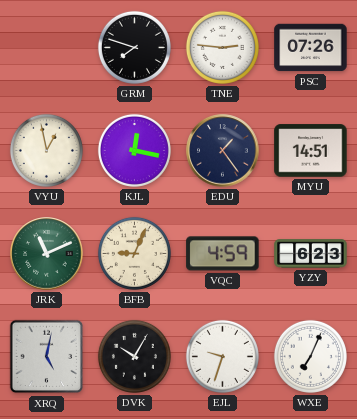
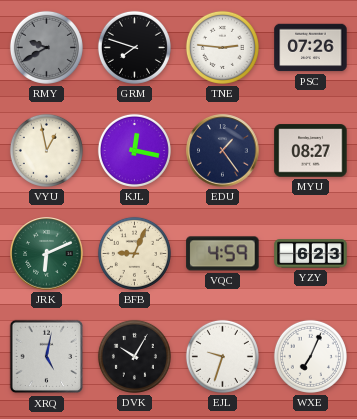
RMY: none -> 9:40 (46, 47)
MYU: 14:51 -> 08:27 (311, 151)
JRK: 11:11 -> 6:11 (47, 254)
